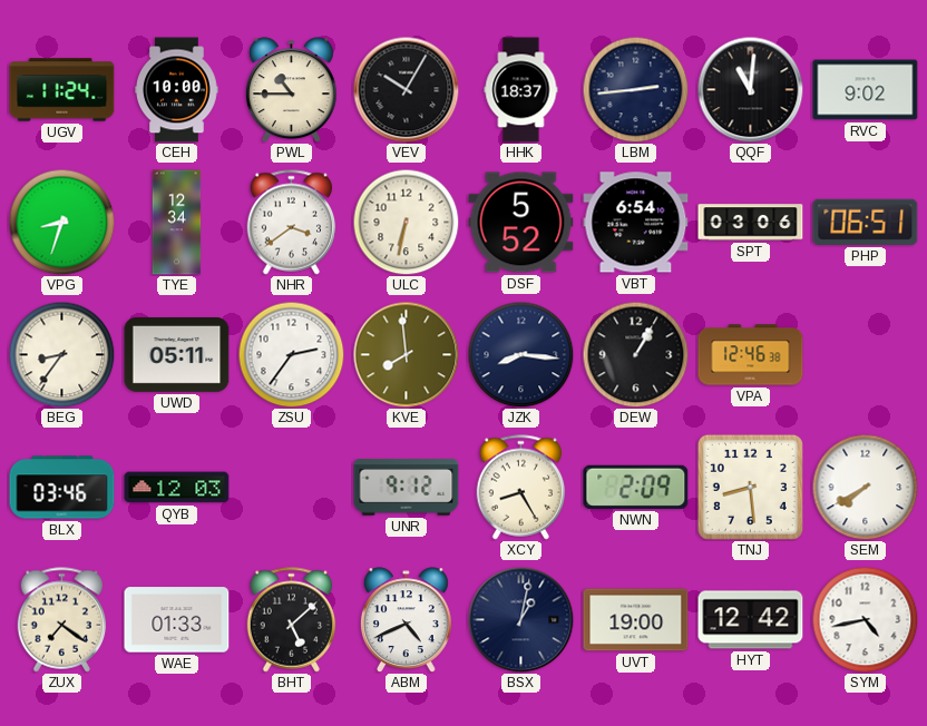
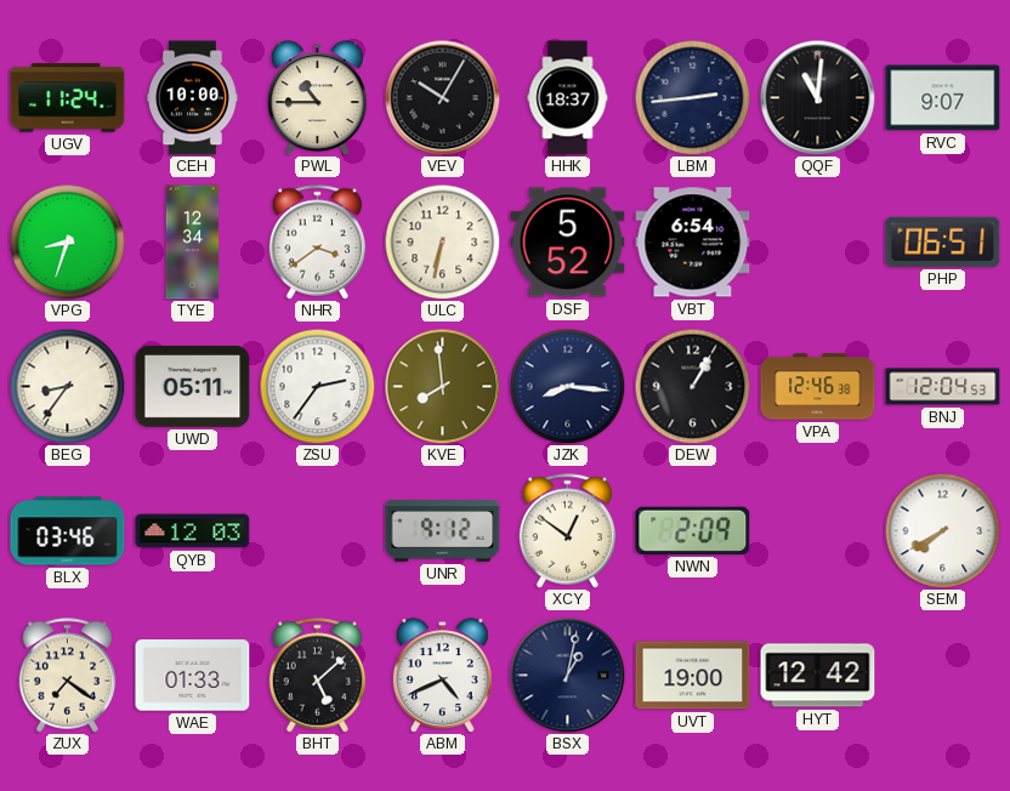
RVC: 9:02 -> 9:07 (943, 98)
SPT: 03:06 -> none (751, 223)
BNJ: none -> 12:04 (943, 387)
XCY: 8:25 -> 12:51 (568, 531)
TNJ: 8:29 -> none (750, 487)
SYM: 4:43 -> none (865, 619)
